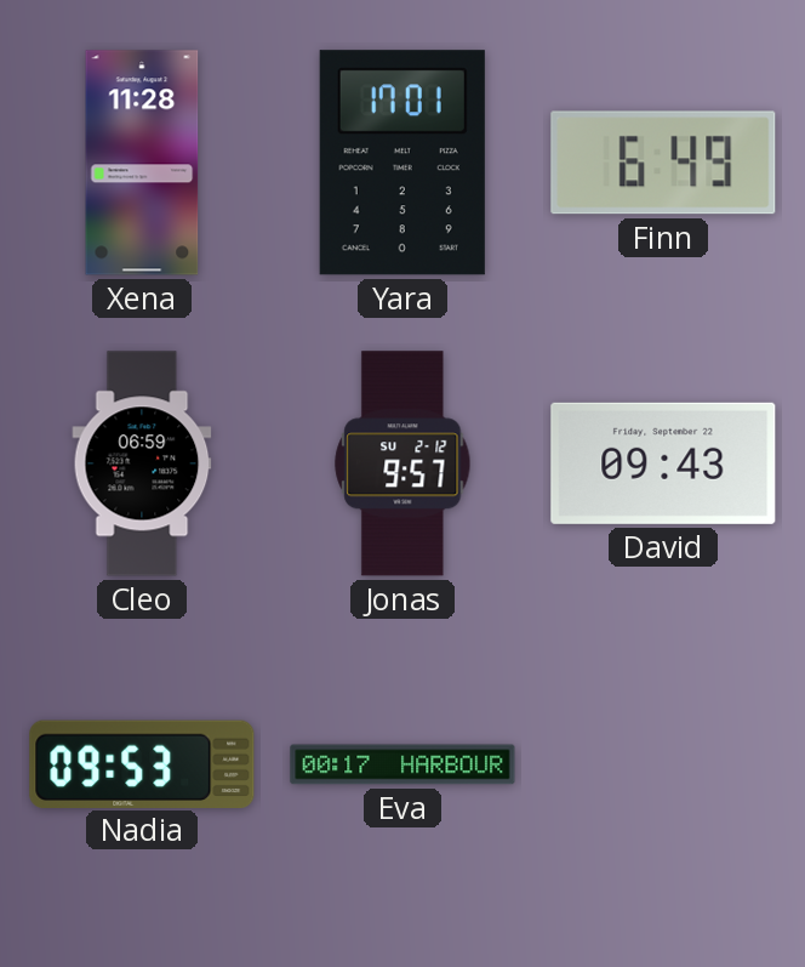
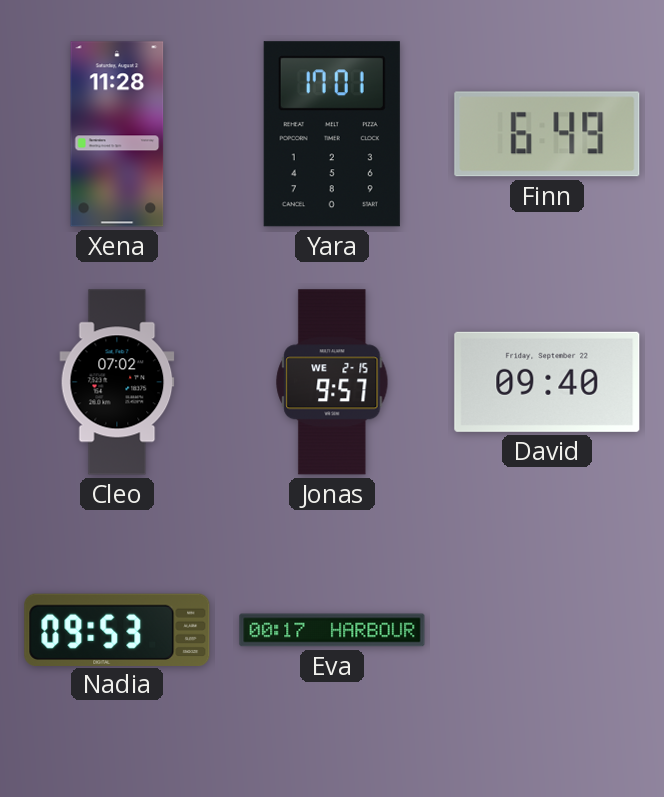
Cleo: 06:59 -> 07:02 (117, 382)
Jonas date: SU 2-12 -> WE 2-15 (332, 382)
David: 09:43 -> 09:40 (547, 382)
